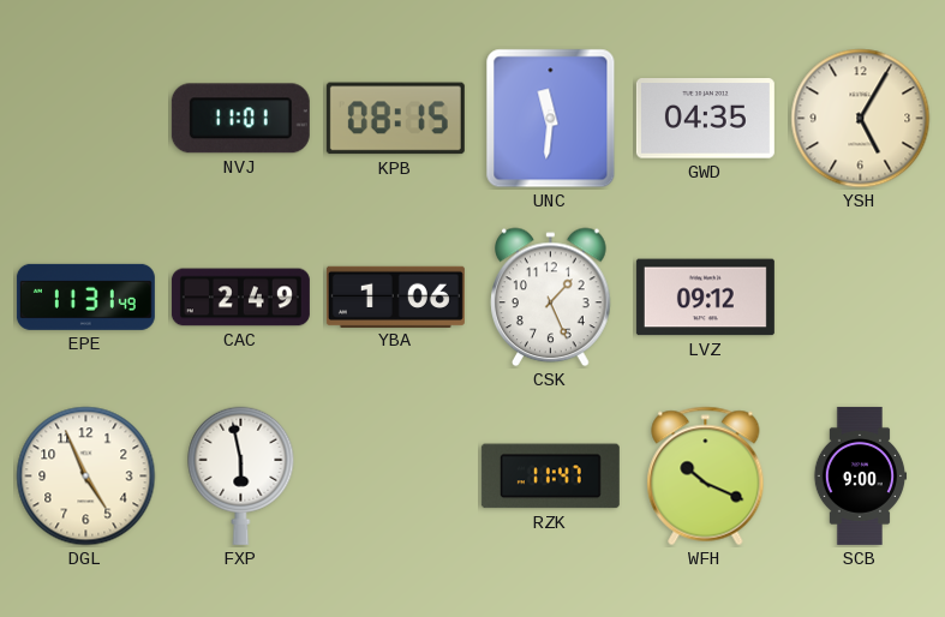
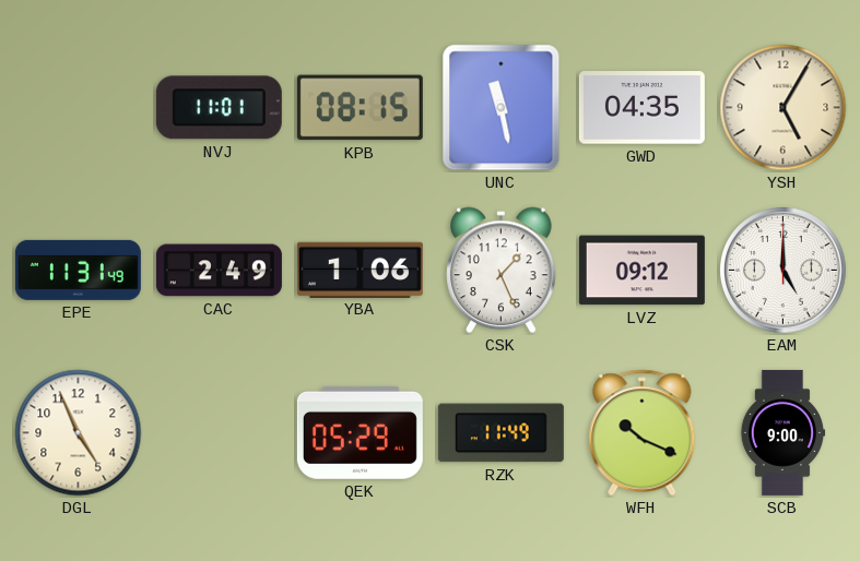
UNC: 11:31 -> 11:28 (502, 108)
EAM: none -> 5:00 (784, 271)
FXP: 5:58 -> none (241, 475)
QEK: none -> 05:29 (360, 432)
RZK: 11:47 -> 11:49 (500, 433)
